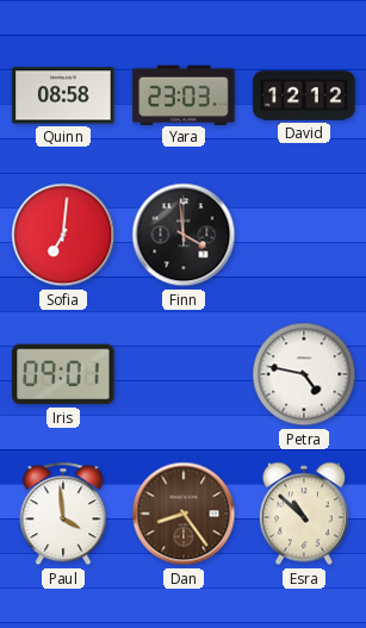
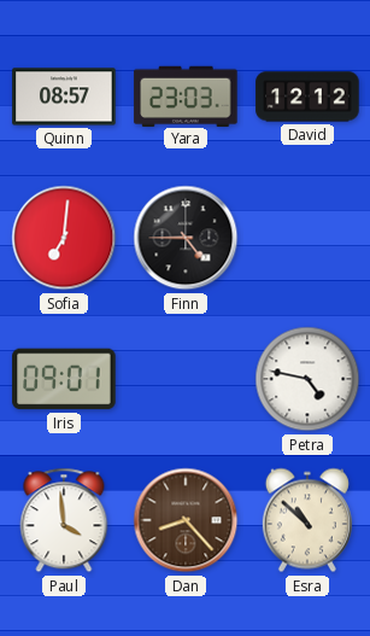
Quinn: 08:58 -> 08:57 (64, 97)
Finn: 3:59 -> 4:45 (186, 238)
Dan: 8:24 -> 8:23 (186, 520)
